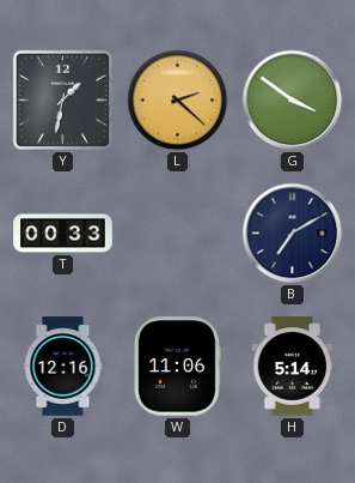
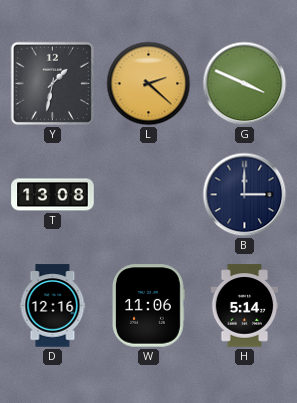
G: 3:51 -> 3:49 (245, 84)
T: 00:33 -> 13:08 (53, 195)
B: 7:10 -> 3:00 (245, 195)
